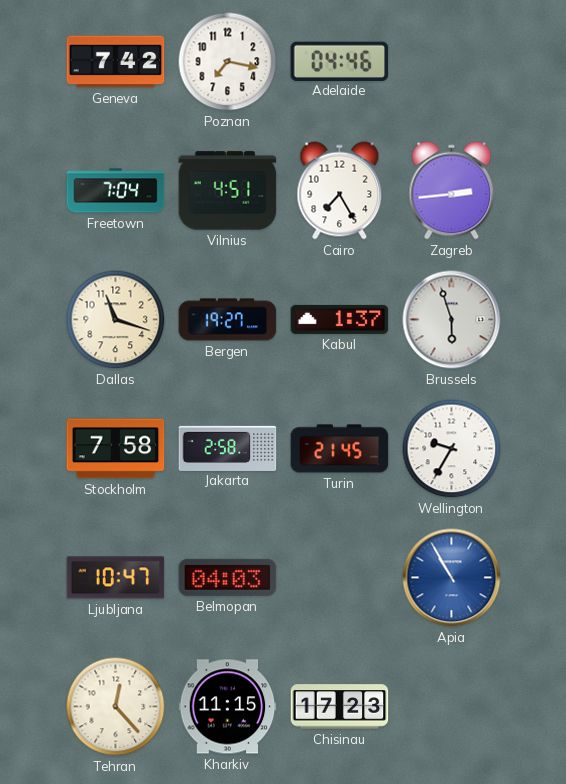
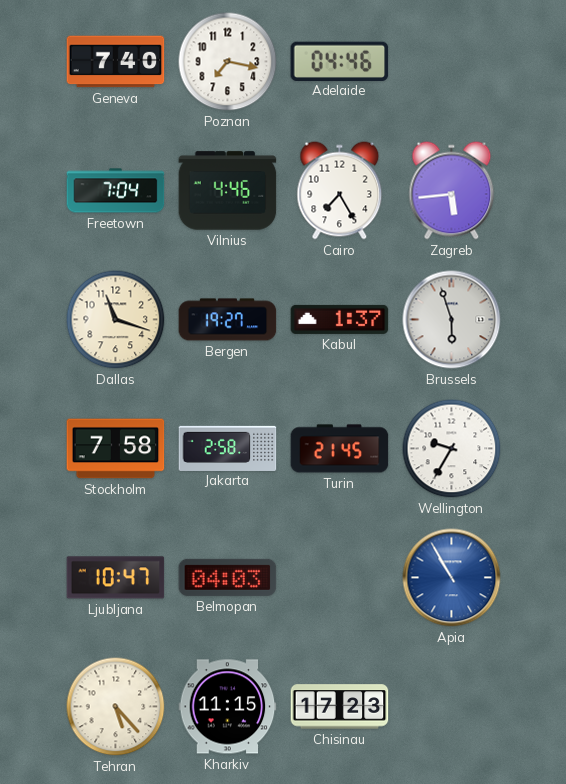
Geneva: 7:42 -> 7:40 (116, 62)
Vilnius: 4:51 -> 4:46 (228, 191)
Zagreb: 2:44 -> 5:44 (452, 191)
Tehran: 12:23 -> 5:23 (116, 707)
